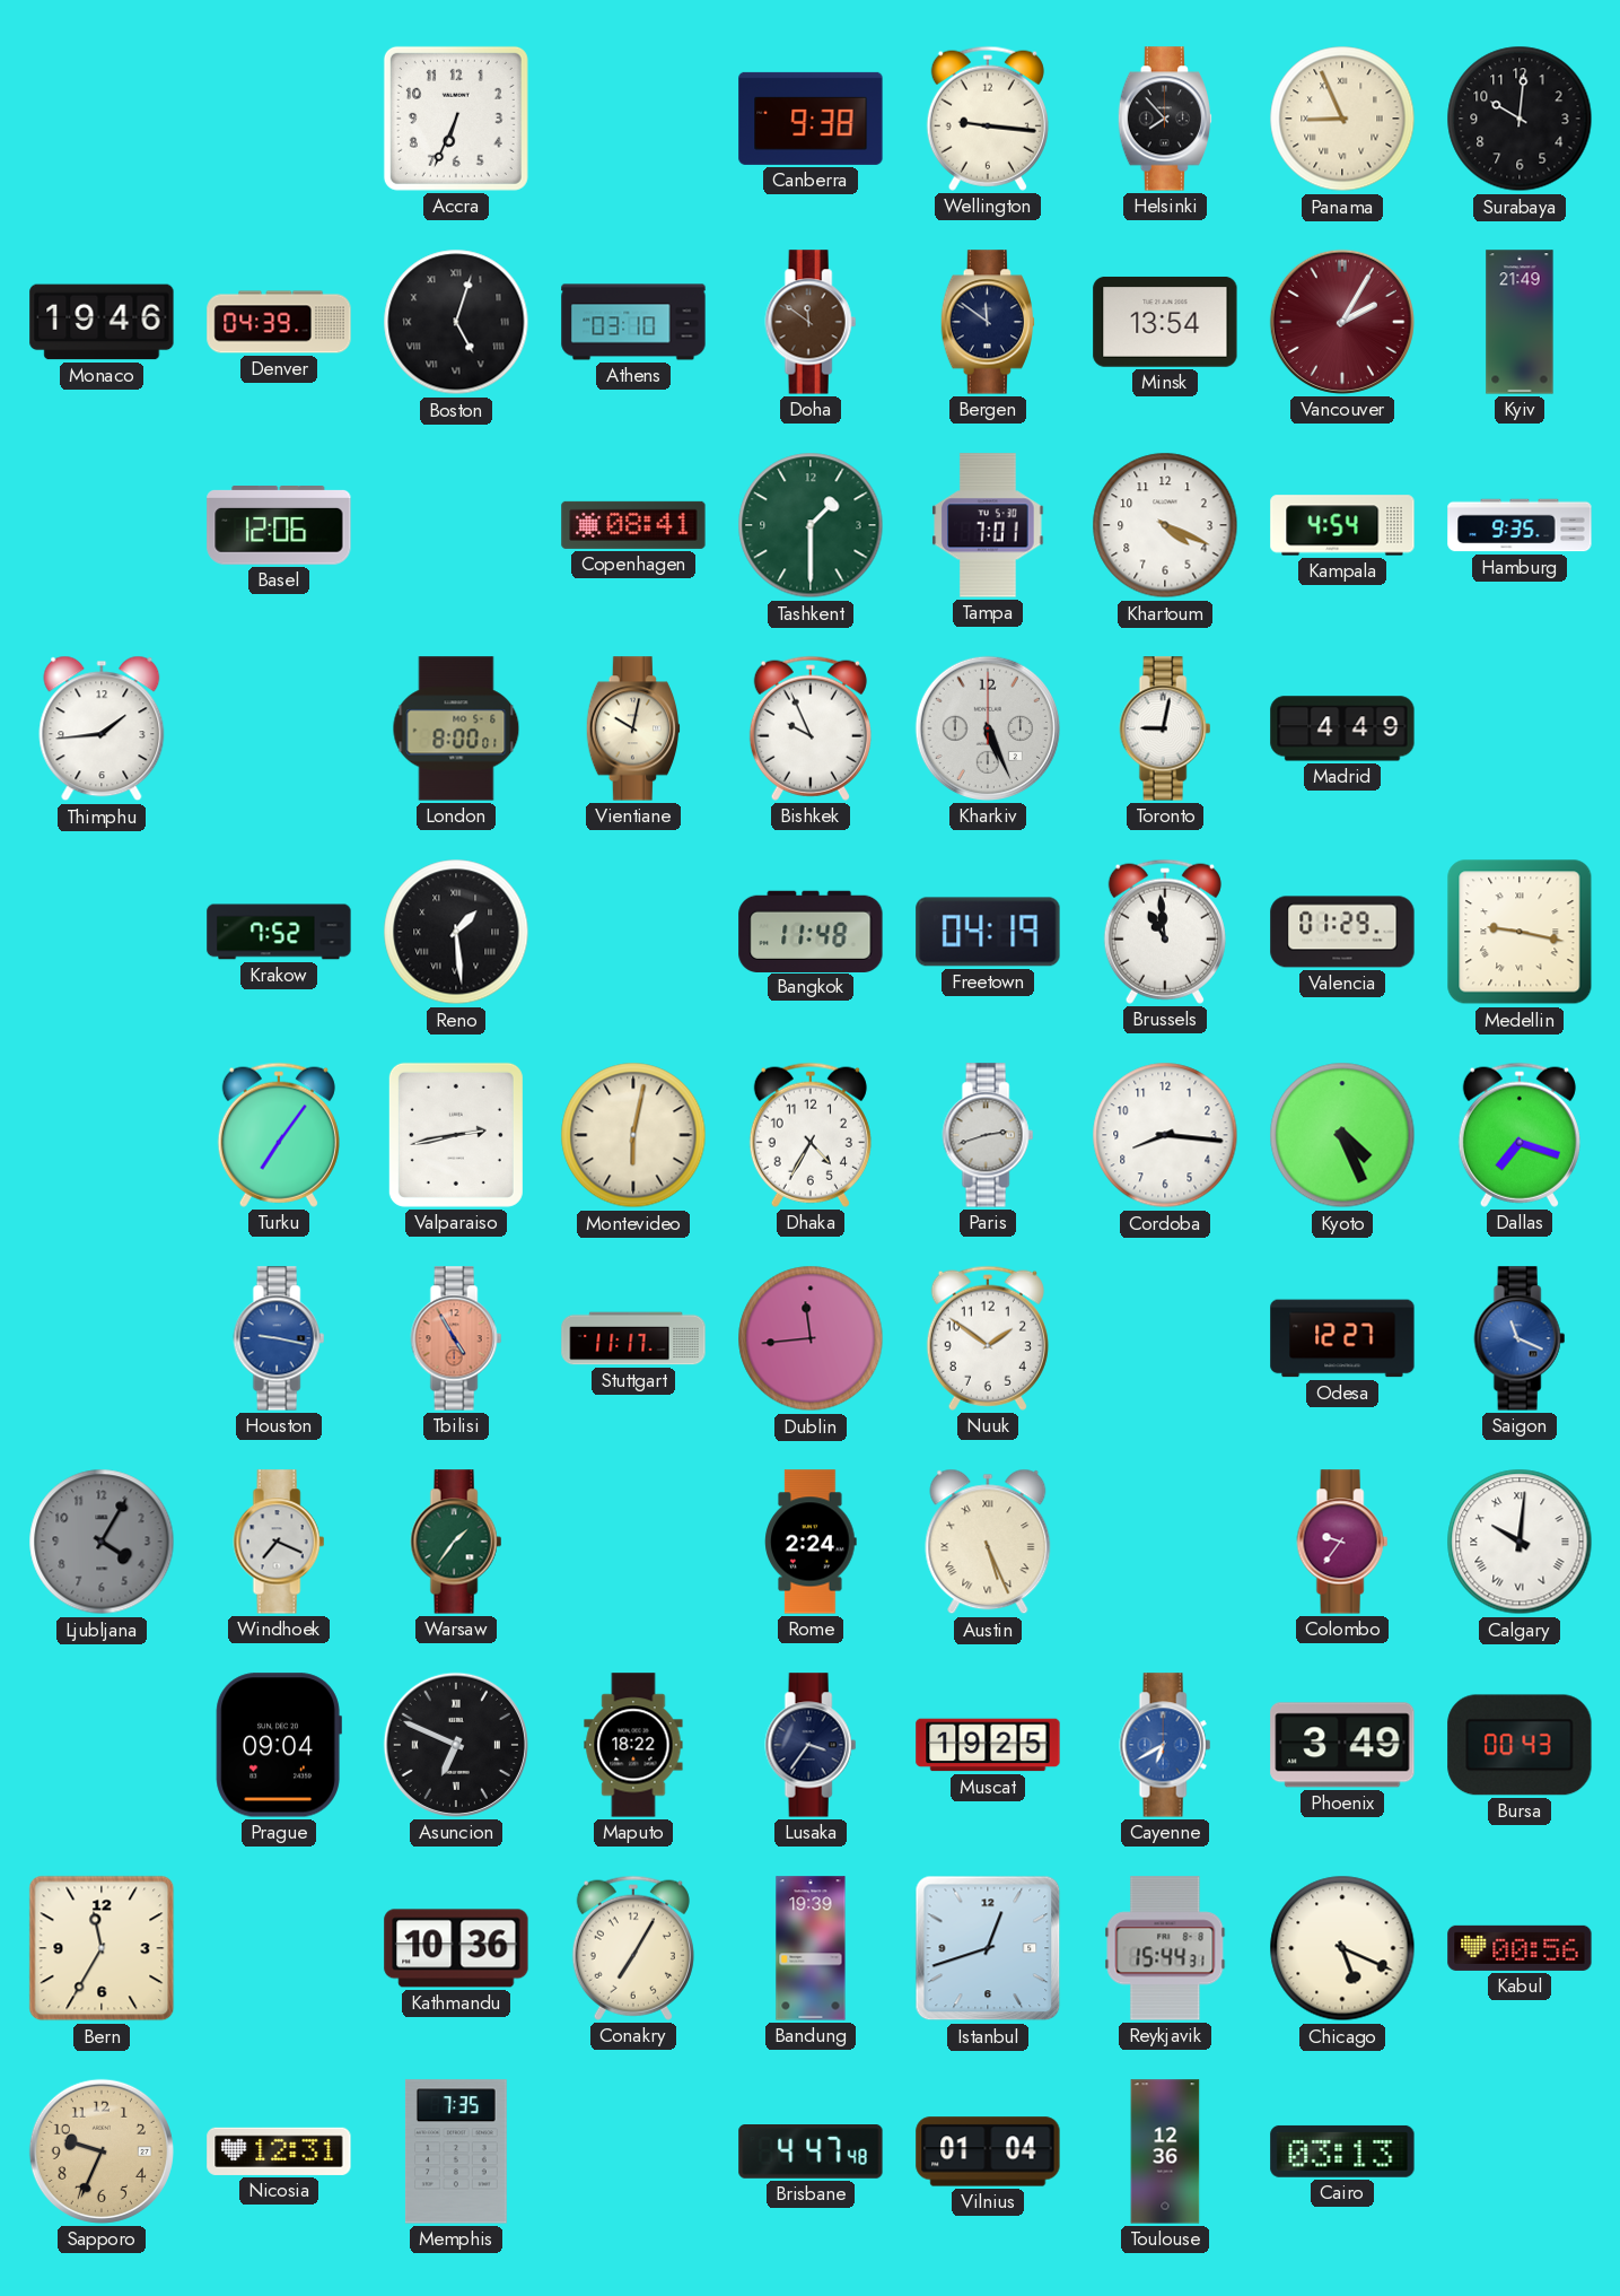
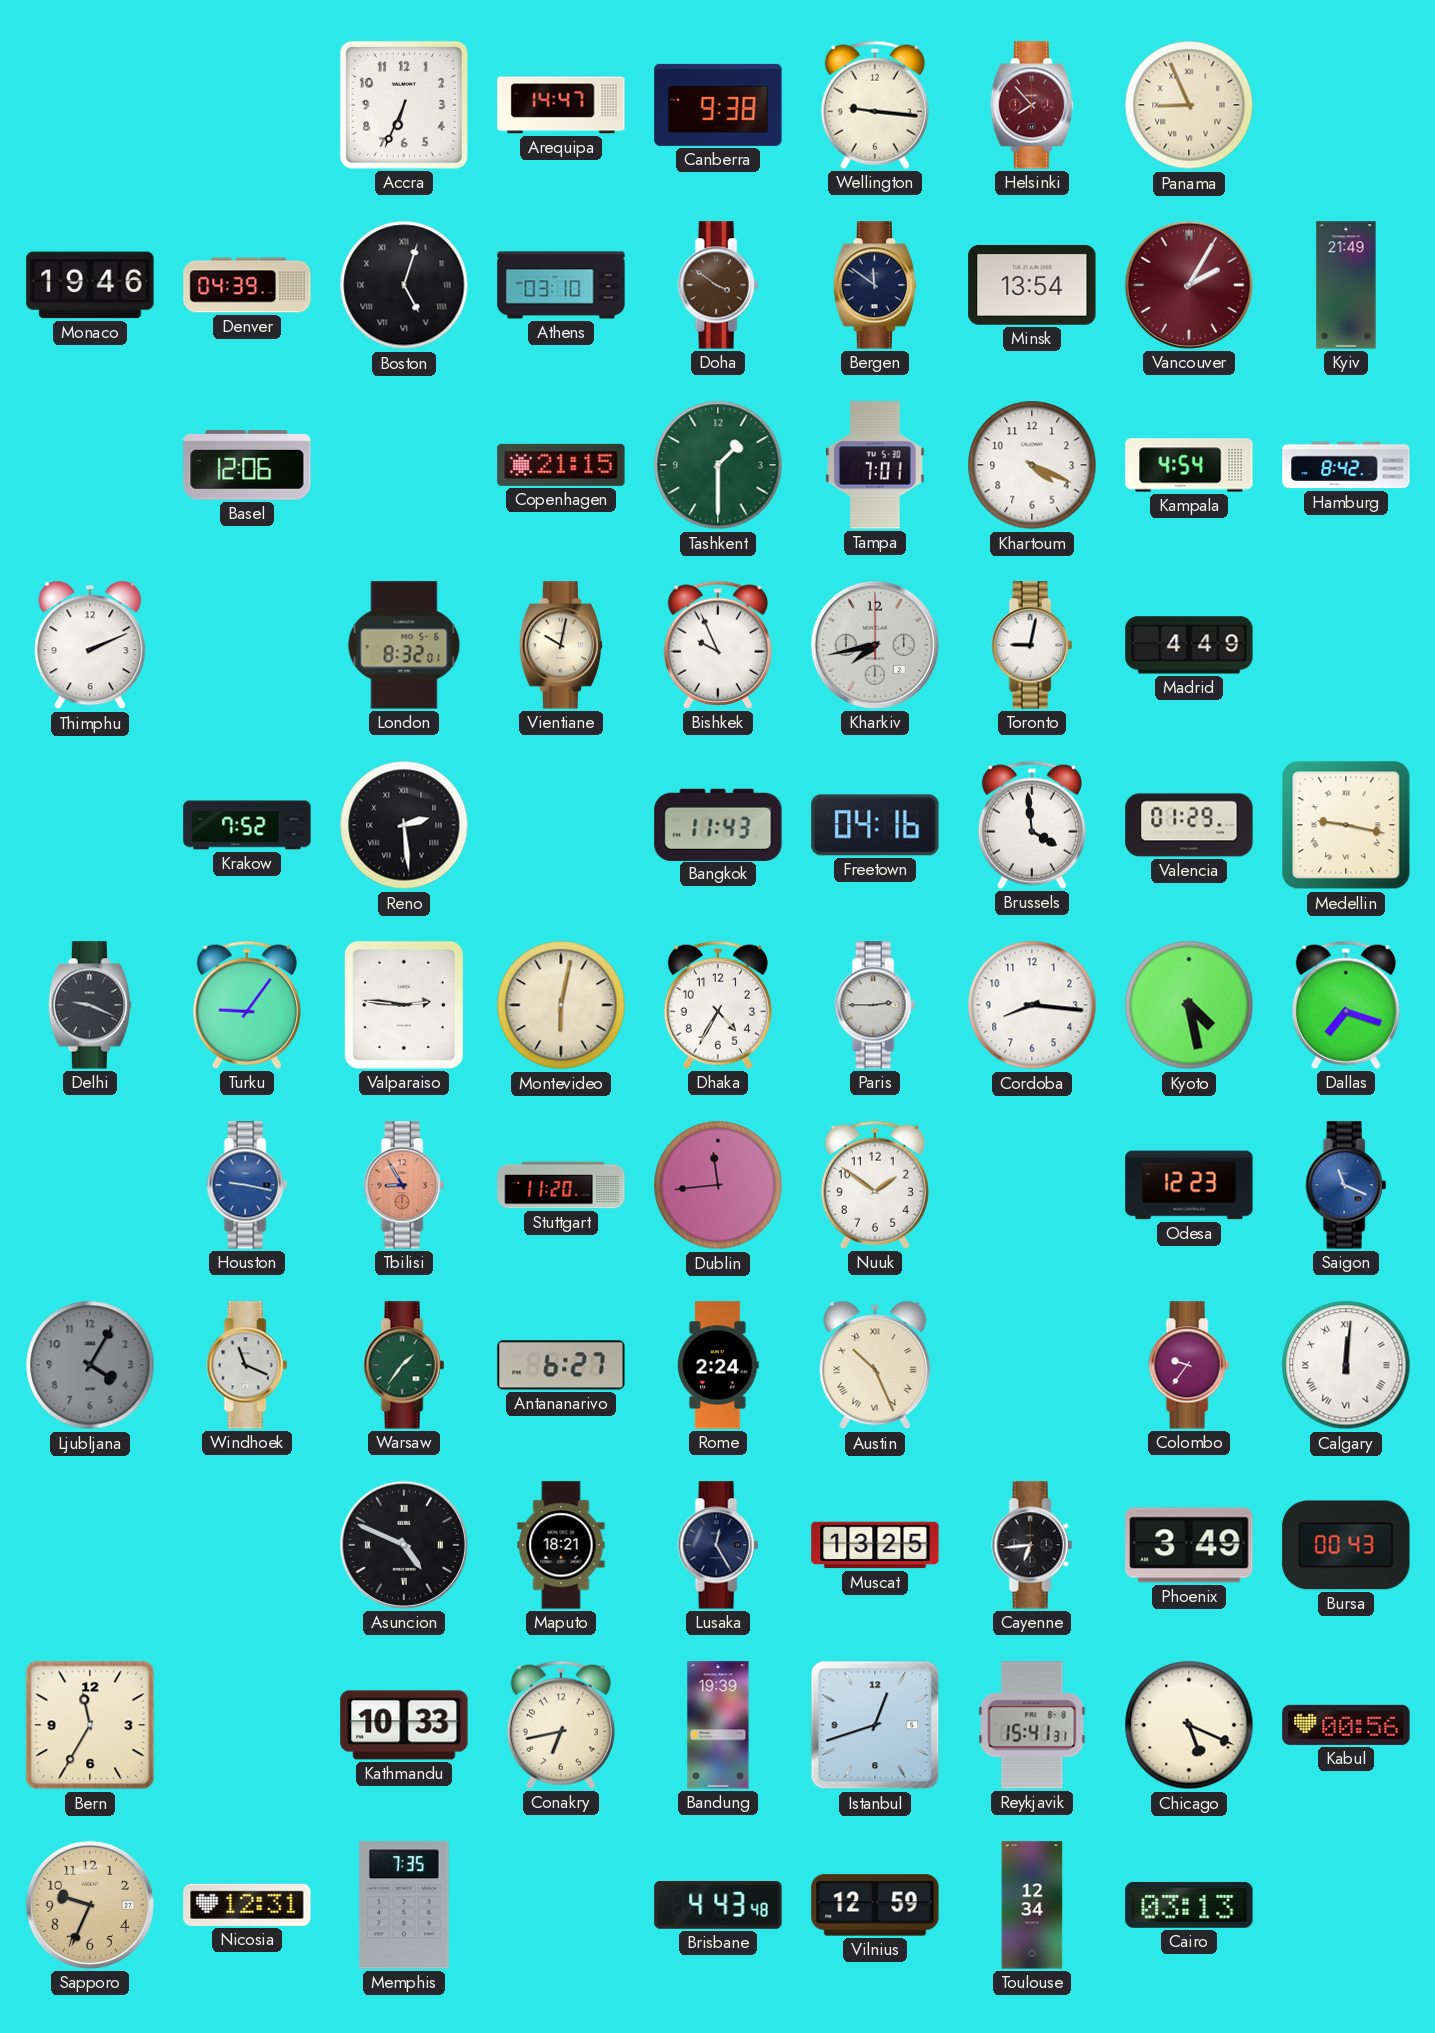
Arequipa: none -> 14:47 (561, 105)
Helsinki dial: black -> burgundy (1031, 105)
Surabaya: 10:01 -> none (1520, 119)
Doha: 11:51 -> 3:51 (718, 285)
Copenhagen: 08:41 -> 21:15 (561, 465)
Hamburg: 9:35 -> 8:42 (1346, 465)
Thimphu: 1:44 -> 2:11 (90, 645)
London: 8:00 -> 8:32 (404, 645)
Kharkiv: 5:26 -> 7:43 (875, 645)
Reno: 1:29 -> 2:29 (404, 825)
Bangkok: 11:48 -> 11:43 (718, 824)
Freetown: 04:19 -> 04:16 (875, 825)
Brussels: 10:59 -> 3:59 (1032, 825)
Delhi: none -> 9:19 (89, 1005)
Turku: 7:06 -> 9:06 (247, 1005)
Valparaiso: 2:43 -> 2:46 (404, 1005)
Paris: 2:42 -> 2:45 (875, 1005)
Kyoto: 4:26 -> 4:28 (1189, 1005)
Tbilisi: 4:55 -> 8:55 (404, 1185)
Stuttgart: 11:17 -> 11:20 (561, 1185)
Odesa: 12:27 -> 12:23 (1189, 1185)
Windhoek: 7:19 -> 11:19 (247, 1365)
Antananarivo: none -> 6:27 (561, 1365)
Austin: 5:26 -> 10:26 (875, 1365)
Calgary: 10:01 -> 12:01 (1346, 1365)
Prague: 09:04 -> none (279, 1745)
Asuncion: 6:49 -> 4:49 (404, 1545)
Maputo: 18:22 -> 18:21 (561, 1545)
Lusaka: 3:36 -> 12:25 (718, 1545)
Muscat: 19:25 -> 13:25 (875, 1545)
Cayenne: 6:40 -> 6:44 (1032, 1545)
Cayenne dial: blue -> black (1032, 1545)
Kathmandu: 10:36 -> 10:33 (404, 1725)
Conakry: 7:05 -> 6:43 (561, 1725)
Reykjavik: 15:44 -> 15:41 (1032, 1725)
Brisbane: 4:47 -> 4:43 (718, 1906)
Vilnius: 01:04 -> 12:59 (875, 1905)
Toulouse: 12:36 -> 12:34 (1032, 1905)
